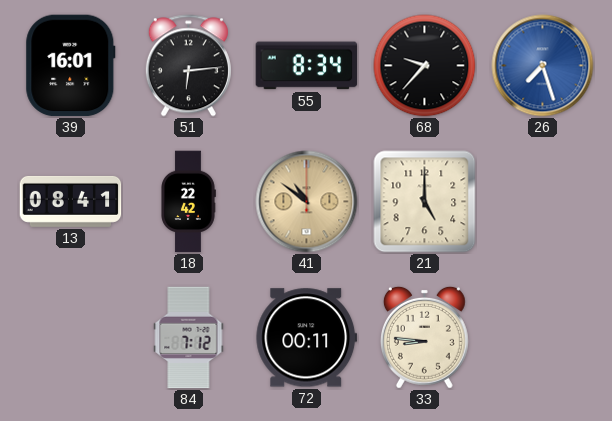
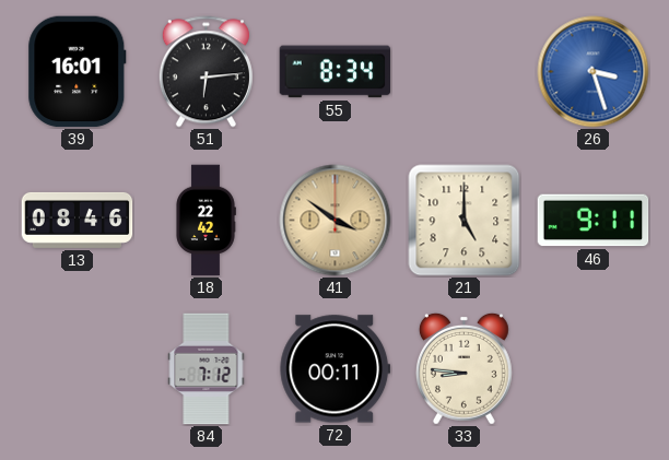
68: 9:37 -> none (425, 66)
26: 7:27 -> 3:27 (594, 72)
13: 08:41 -> 08:46 (78, 220)
41: 10:51 -> 3:51 (336, 221)
46: none -> 9:11 (594, 221)
